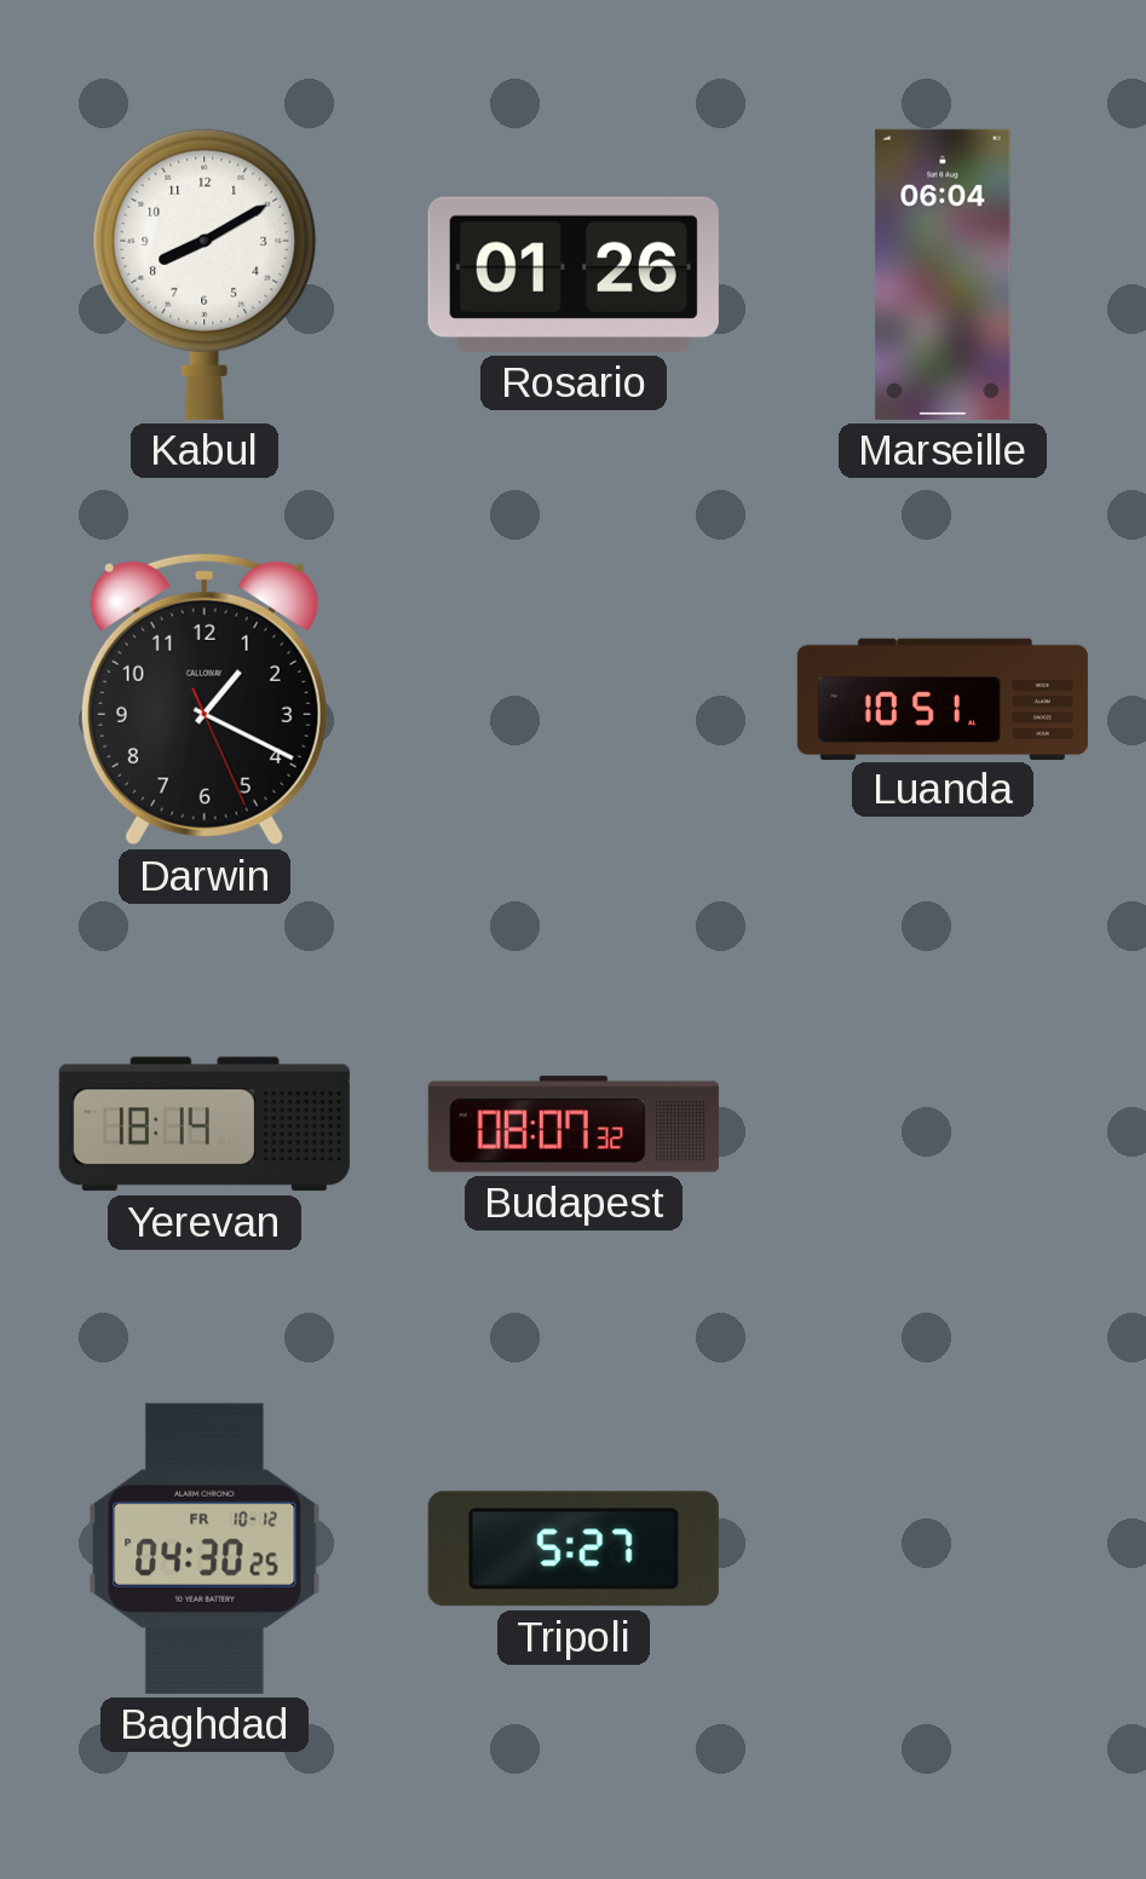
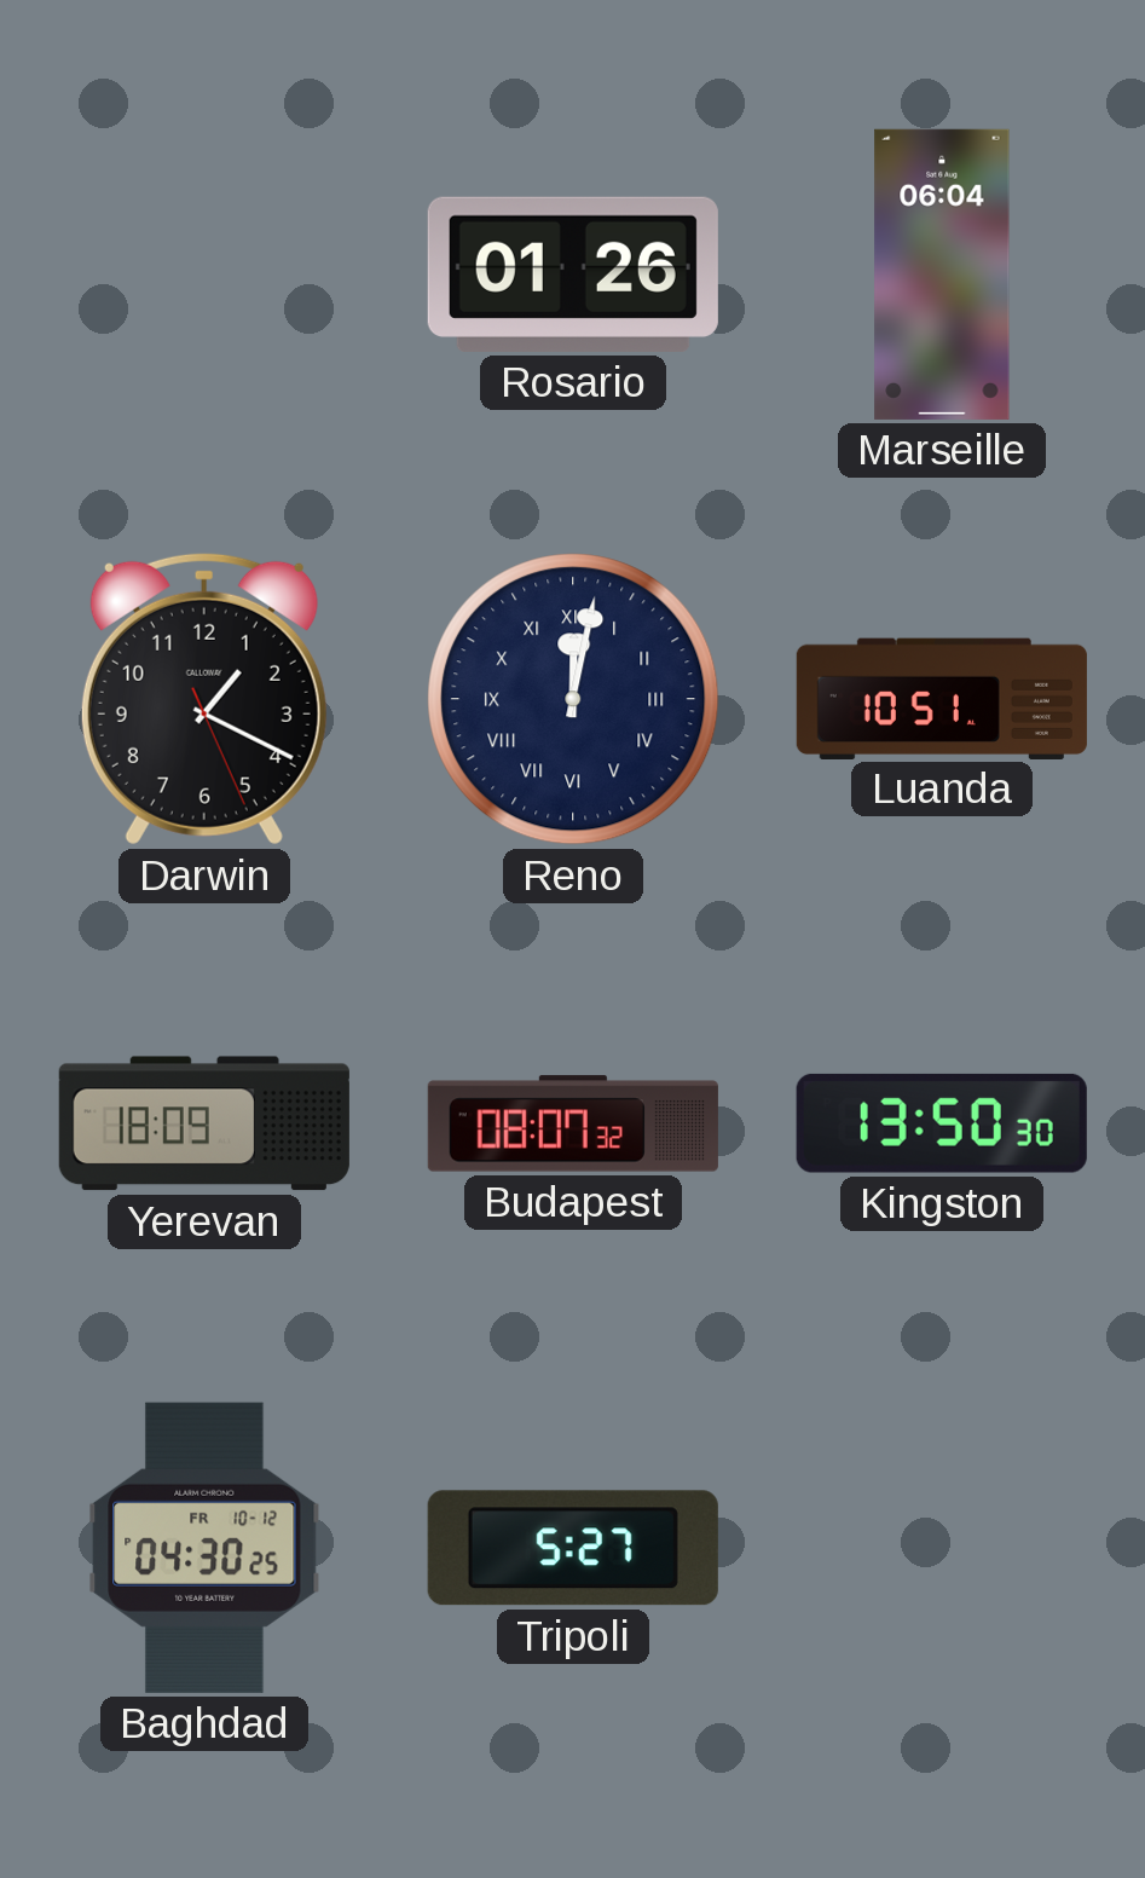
Kabul: 8:10 -> none (205, 273)
Reno: none -> 12:02 (573, 699)
Yerevan: 18:14 -> 18:09 (204, 1123)
Kingston: none -> 13:50 (942, 1123)
